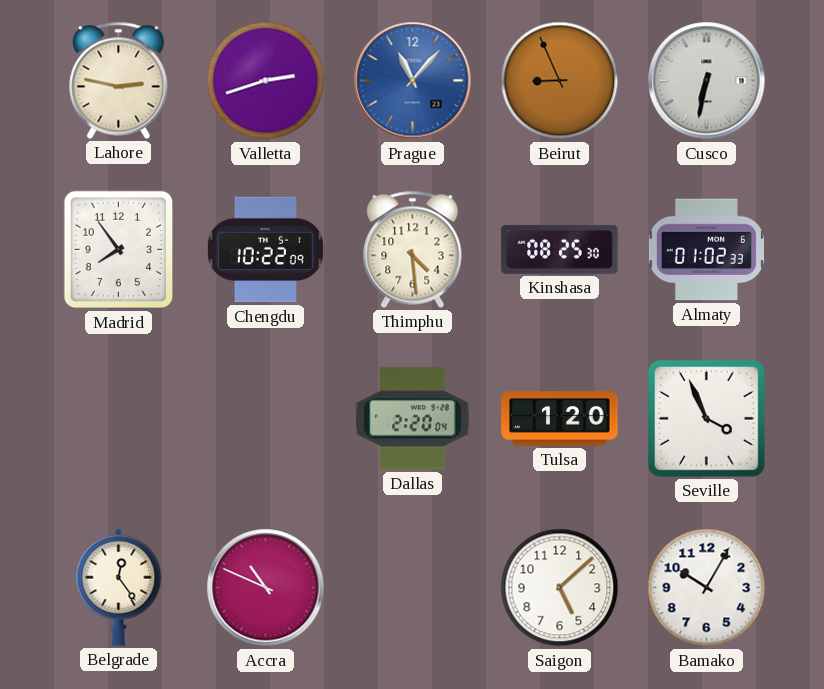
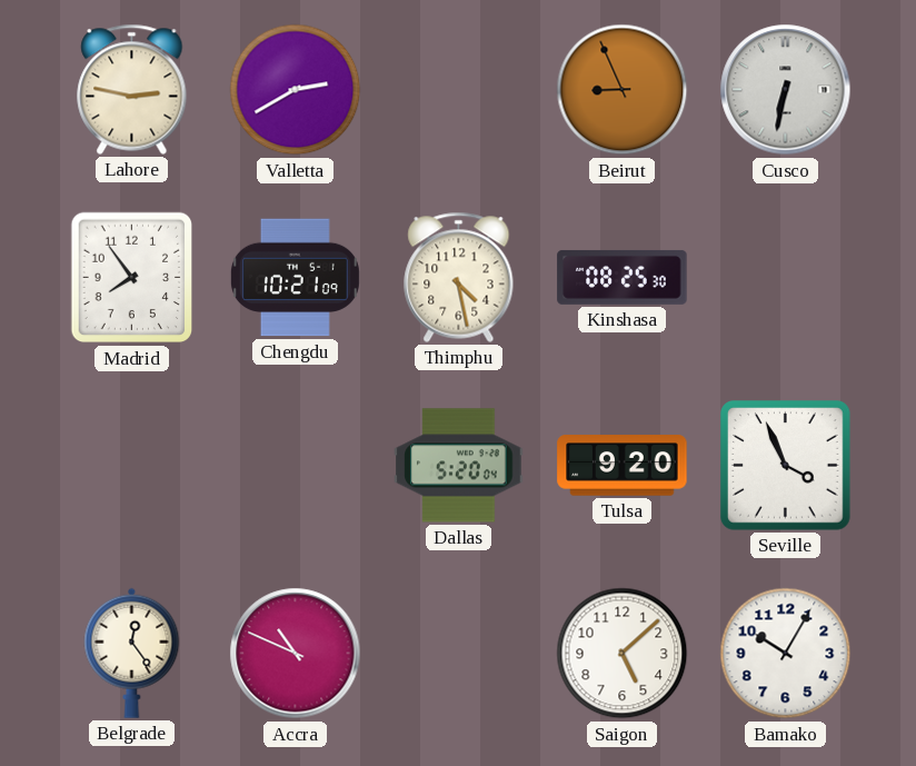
Valletta: 2:42 -> 2:40 (296, 90)
Prague: 11:07 -> none (413, 81)
Chengdu: 10:22 -> 10:21 (295, 278)
Thimphu: 4:29 -> 4:28 (459, 277)
Almaty: 01:02 -> none (706, 250)
Dallas: 2:20 -> 5:20 (459, 466)
Tulsa: 1:20 -> 9:20 (623, 466)
